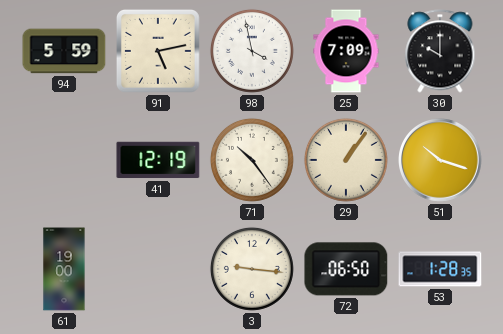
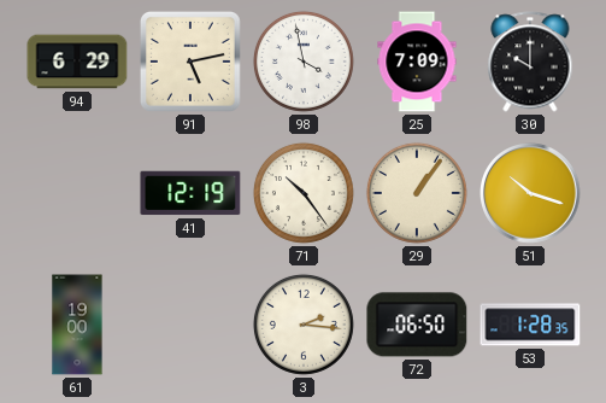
94: 5:59 -> 6:29 (77, 62)
3: 9:16 -> 2:16 (304, 325)
